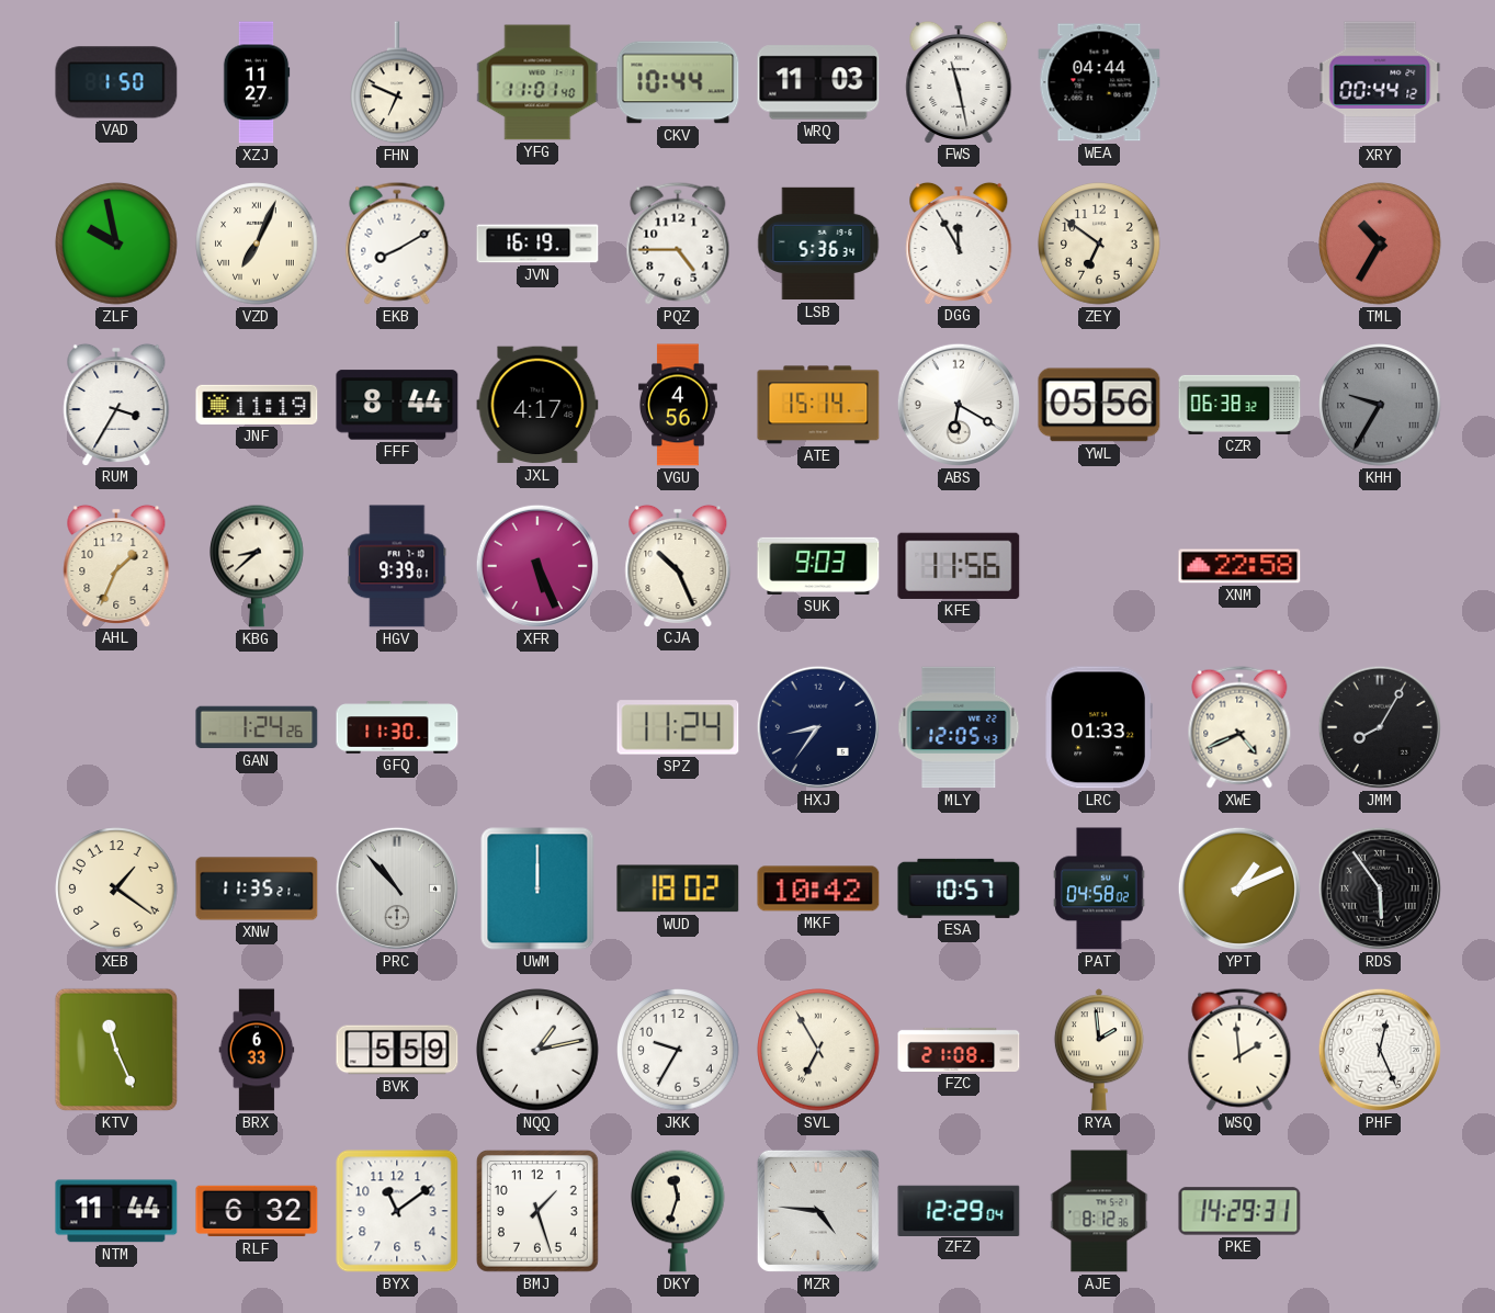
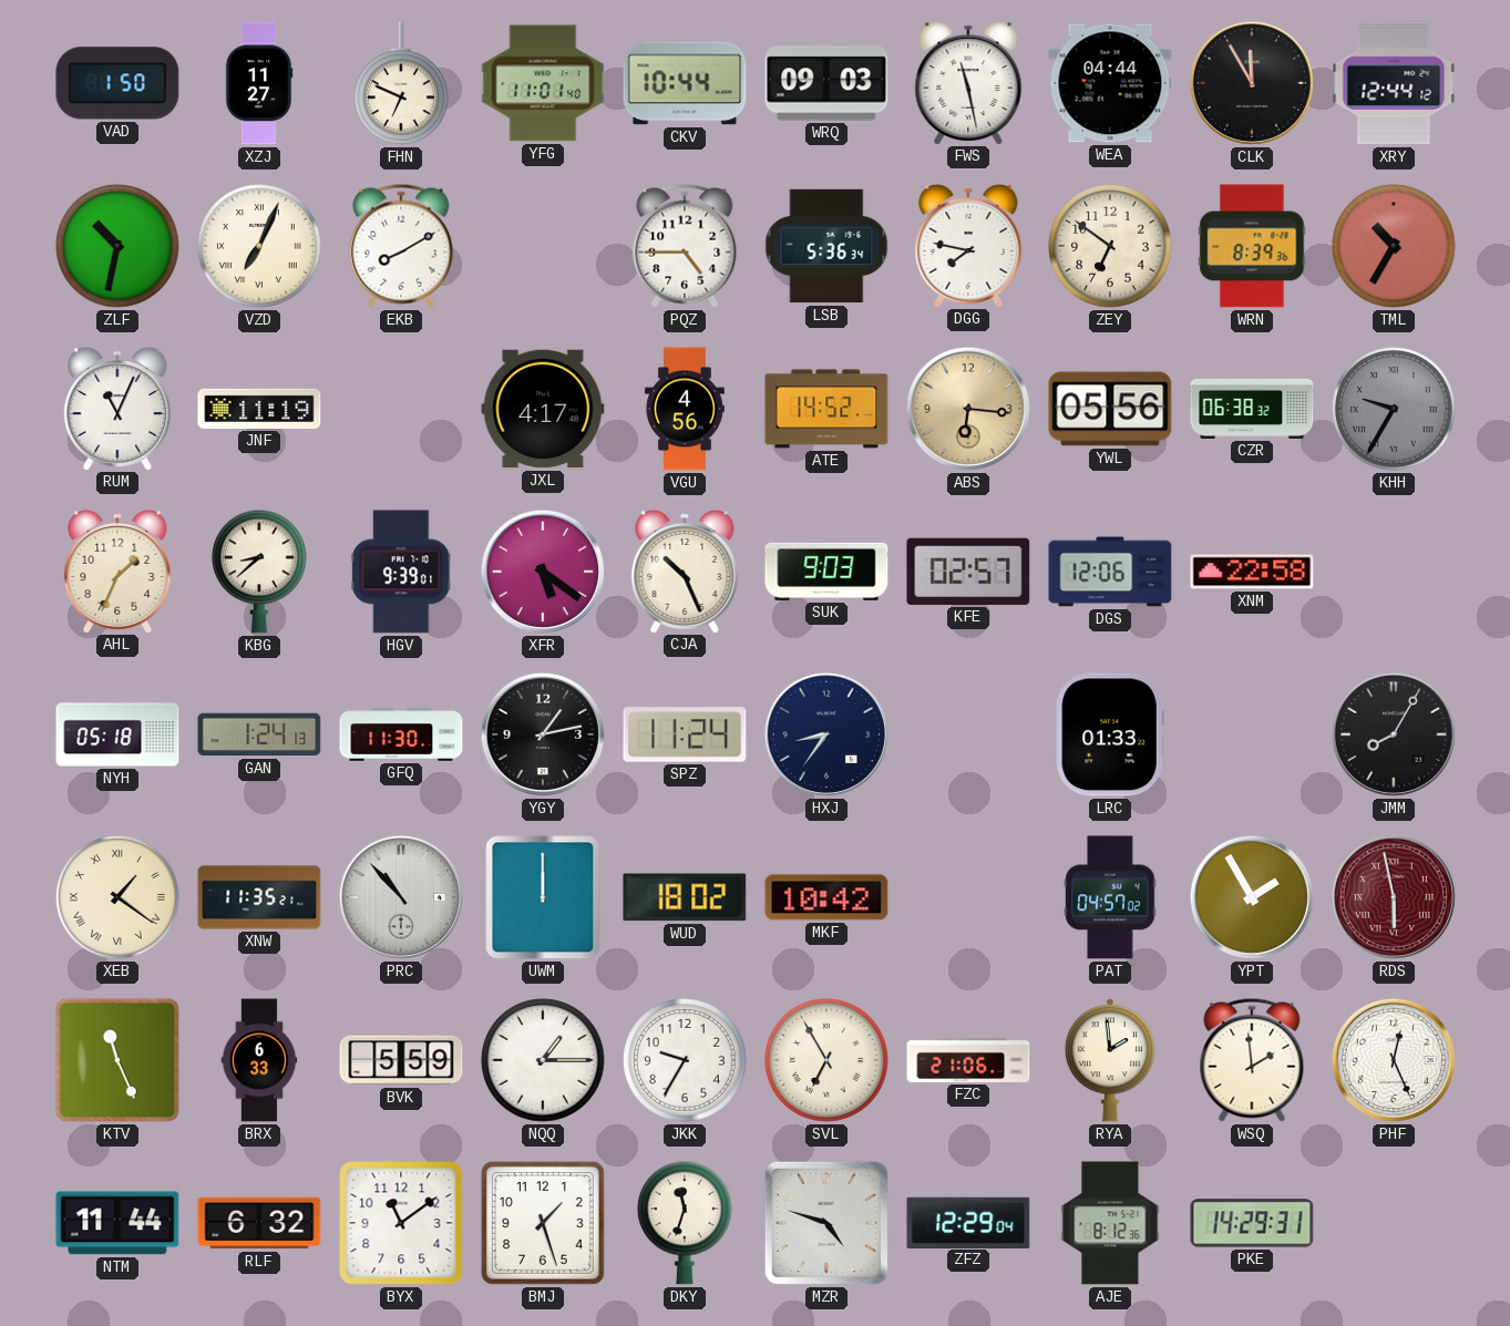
WRQ: 11:03 -> 09:03 (826, 83)
CLK: none -> 11:55 (1252, 83)
XRY: 00:44 -> 12:44 (1394, 83)
ZLF: 9:58 -> 10:32 (117, 246)
JVN: 16:19 -> none (537, 244)
DGG: 11:55 -> 7:47 (968, 245)
WRN: none -> 8:39 (1252, 246)
RUM: 3:35 -> 11:04 (117, 408)
FFF: 8:44 -> none (397, 405)
ATE: 15:14 -> 14:52 (826, 409)
ABS: 6:20 -> 6:16 (968, 409)
ABS dial: white -> champagne (968, 409)
XFR: 5:26 -> 5:21 (543, 572)
KFE: 11:56 -> 02:57 (968, 572)
DGS: none -> 12:06 (1110, 572)
NYH: none -> 05:18 (117, 734)
GAN: 1:24:26 -> 1:24:13 (259, 734)
YGY: none -> 1:13 (543, 734)
MLY: 12:05 -> none (959, 727)
XWE: 4:41 -> none (1239, 727)
XEB numerals: Arabic -> Roman (117, 897)
ESA: 10:57 -> none (959, 888)
PAT: 04:58 -> 04:57 (1110, 897)
YPT: 1:11 -> 1:55 (1252, 897)
RDS: 5:54 -> 5:58 (1394, 897)
RDS dial: black -> burgundy (1394, 897)
NQQ: 1:13 -> 1:15 (543, 1060)
FZC: 21:08 -> 21:06 (968, 1060)
MZR: 4:46 -> 4:48 (826, 1223)
